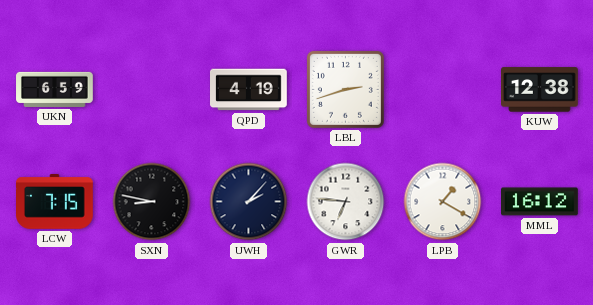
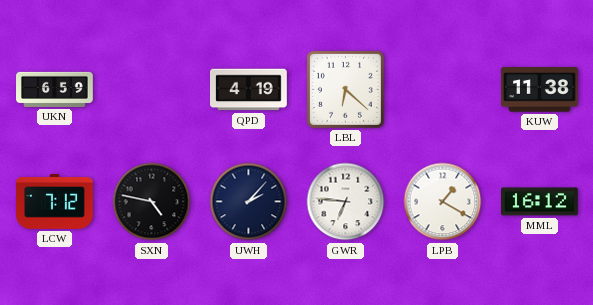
LBL: 2:42 -> 6:22 (345, 89)
KUW: 12:38 -> 11:38 (540, 90)
LCW: 7:15 -> 7:12 (55, 202)
SXN: 8:47 -> 4:47 (152, 202)
